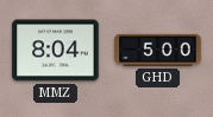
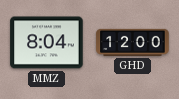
GHD: 5:00 -> 12:00 (133, 42)
